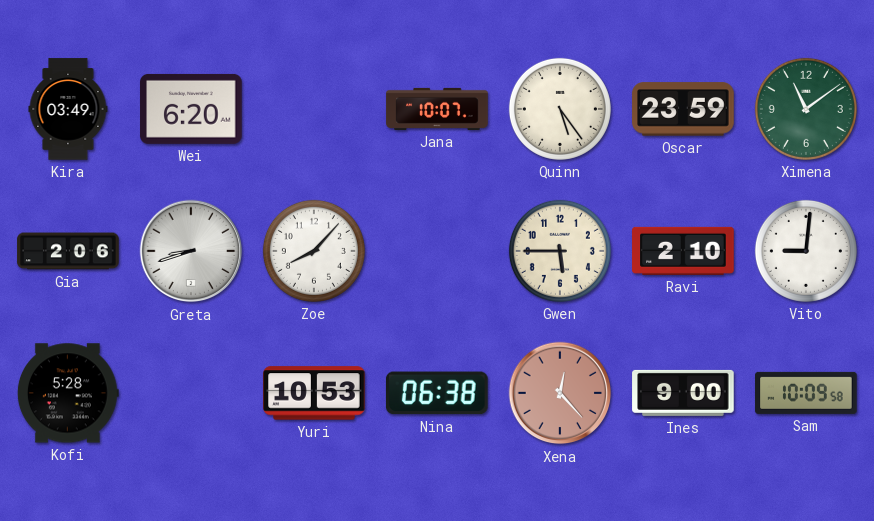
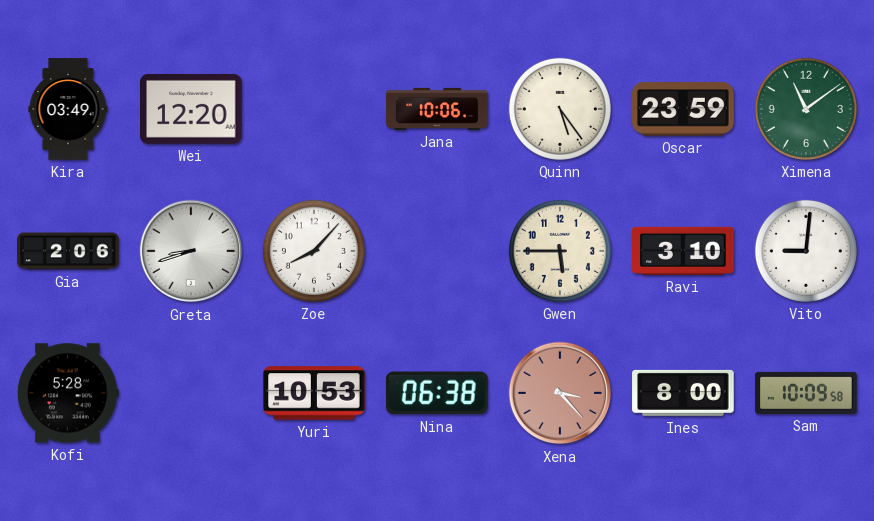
Wei: 6:20 -> 12:20 (191, 109)
Jana: 10:07 -> 10:06 (437, 109)
Ravi: 2:10 -> 3:10 (683, 251)
Xena: 12:23 -> 3:23 (560, 393)
Ines: 9:00 -> 8:00 (683, 393)
